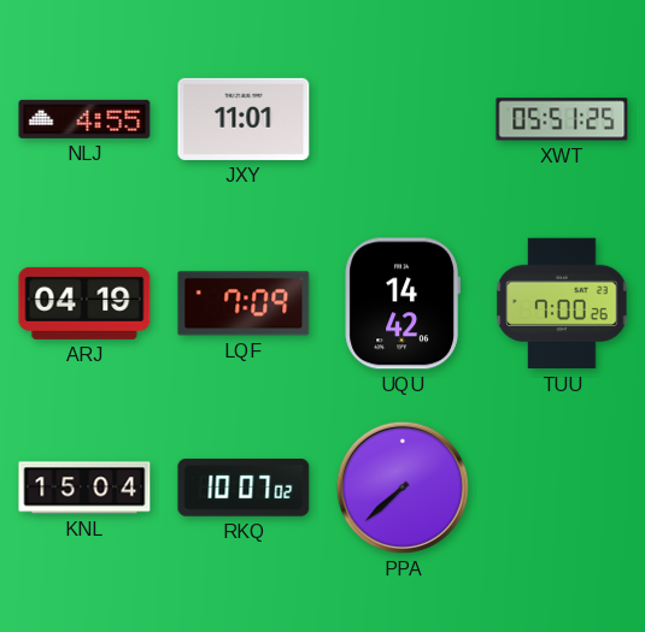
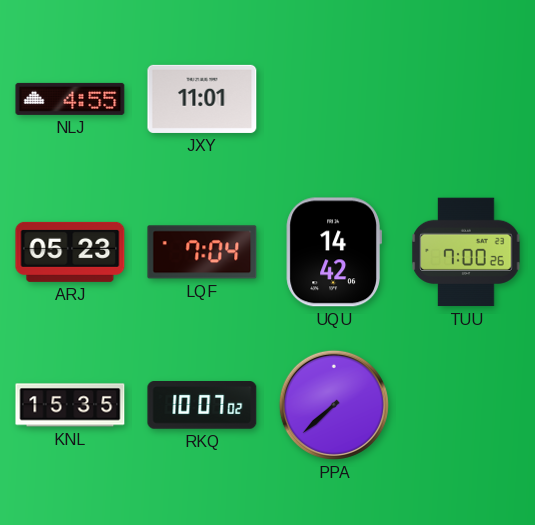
XWT: 05:51 -> none (562, 119)
ARJ: 04:19 -> 05:23 (70, 252)
LQF: 7:09 -> 7:04 (202, 252)
KNL: 15:04 -> 15:35 (70, 405)
